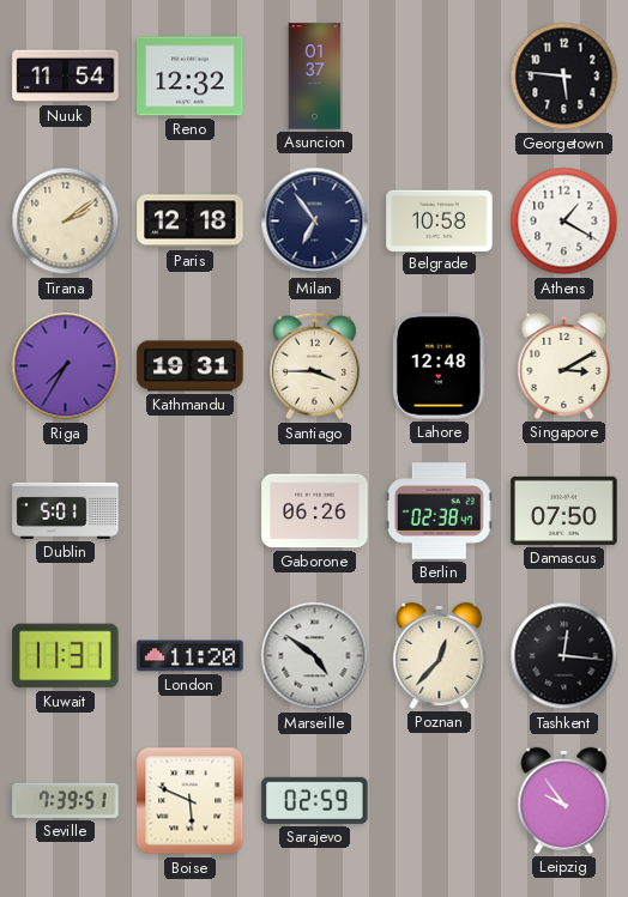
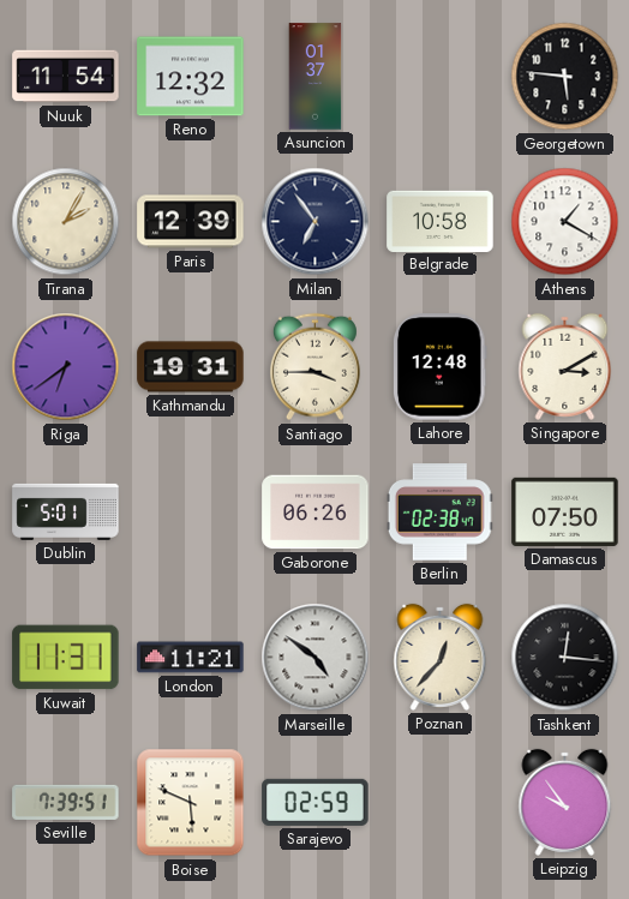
Tirana: 2:09 -> 2:05 (66, 222)
Paris: 12:18 -> 12:39 (191, 222)
Riga: 7:35 -> 6:39 (66, 367)
London: 11:20 -> 11:21 (191, 658)
